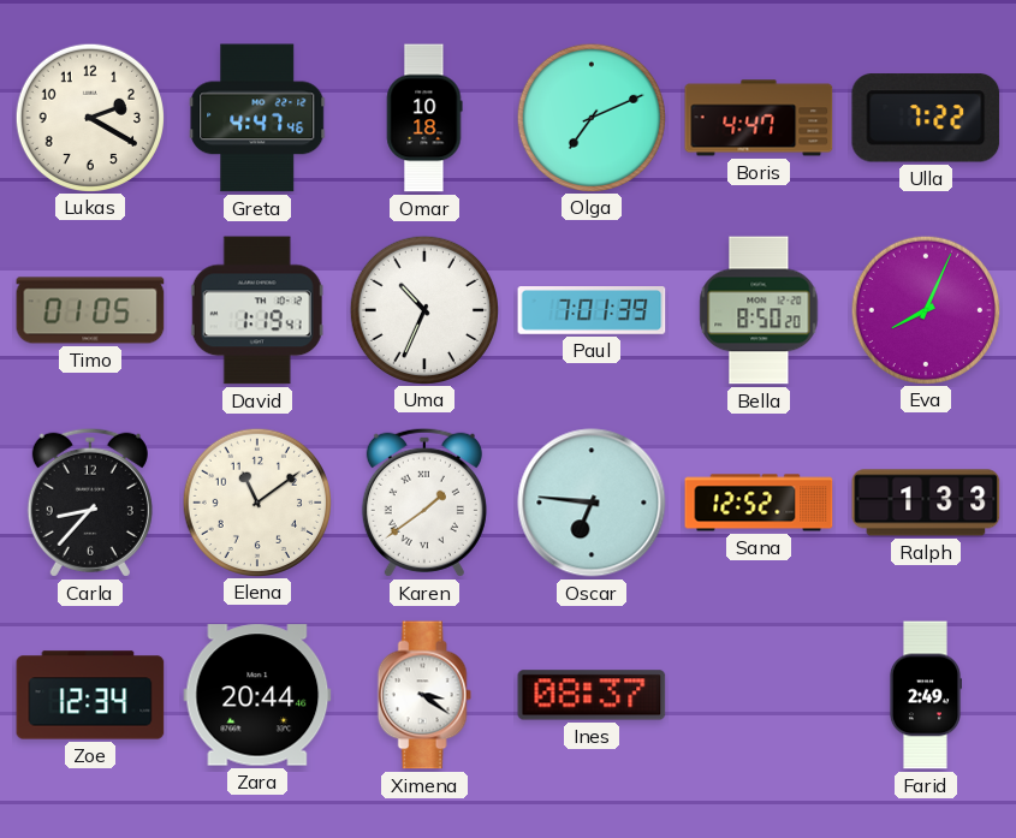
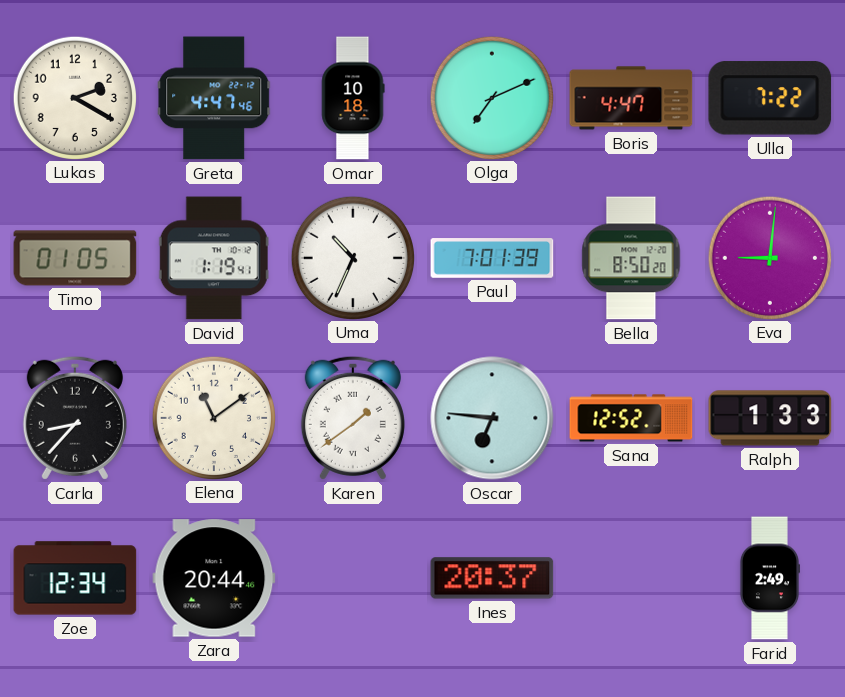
Eva: 8:04 -> 9:01 (769, 257)
Ximena: 3:21 -> none (424, 695)
Ines: 08:37 -> 20:37 (492, 578)
